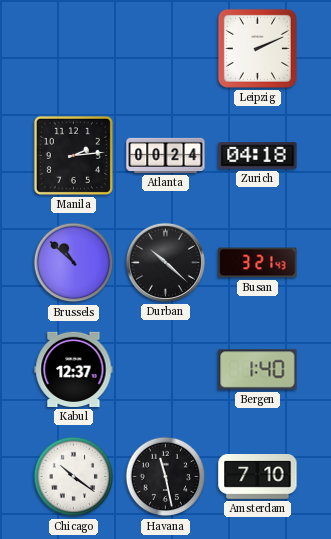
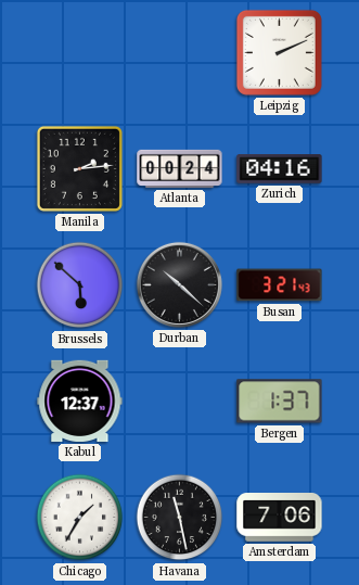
Zurich: 04:18 -> 04:16 (280, 169)
Brussels: 10:52 -> 5:52 (80, 285)
Bergen: 1:40 -> 1:37 (280, 402)
Chicago: 10:21 -> 1:35 (80, 518)
Amsterdam: 7:10 -> 7:06 (280, 518)
